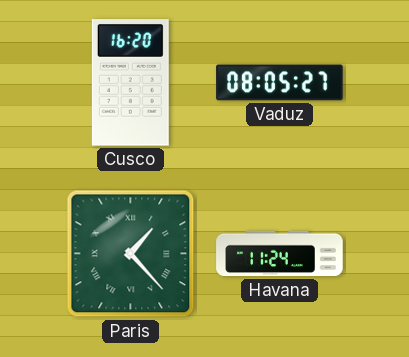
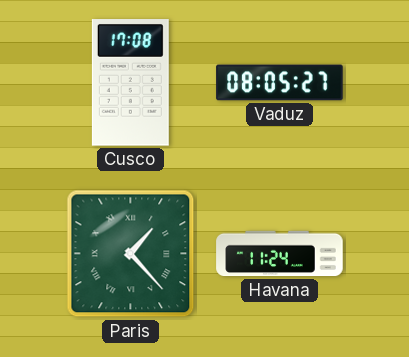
Cusco: 16:20 -> 17:08 (130, 83)
